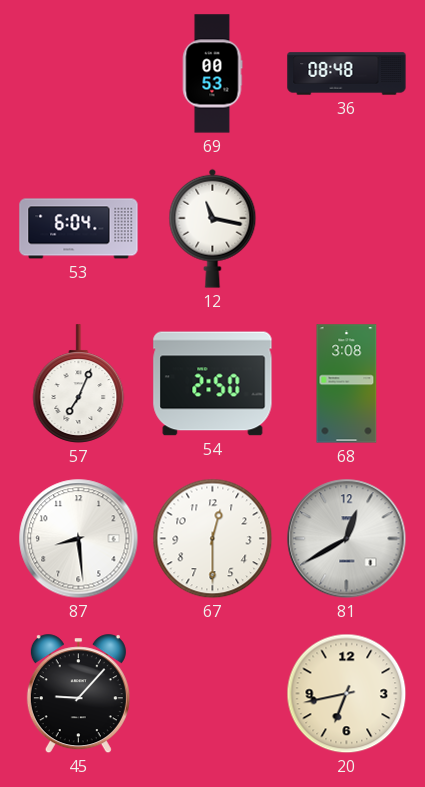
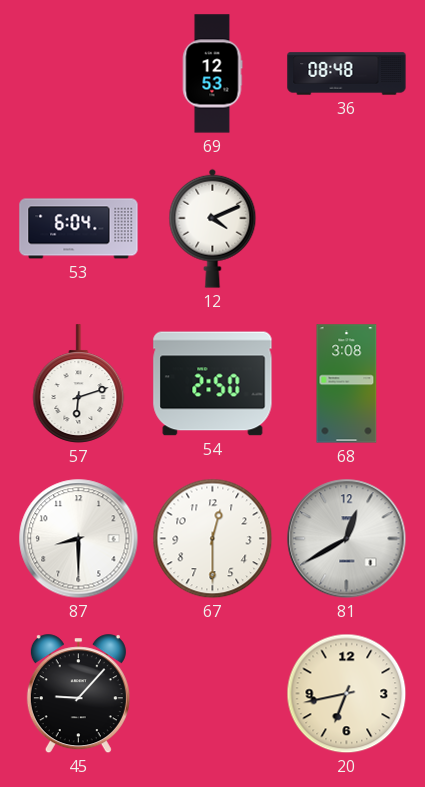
69: 00:53 -> 12:53 (212, 74)
12: 11:17 -> 4:11 (213, 228)
57: 7:04 -> 6:12 (79, 384)
87: 8:29 -> 8:30 (79, 539)
